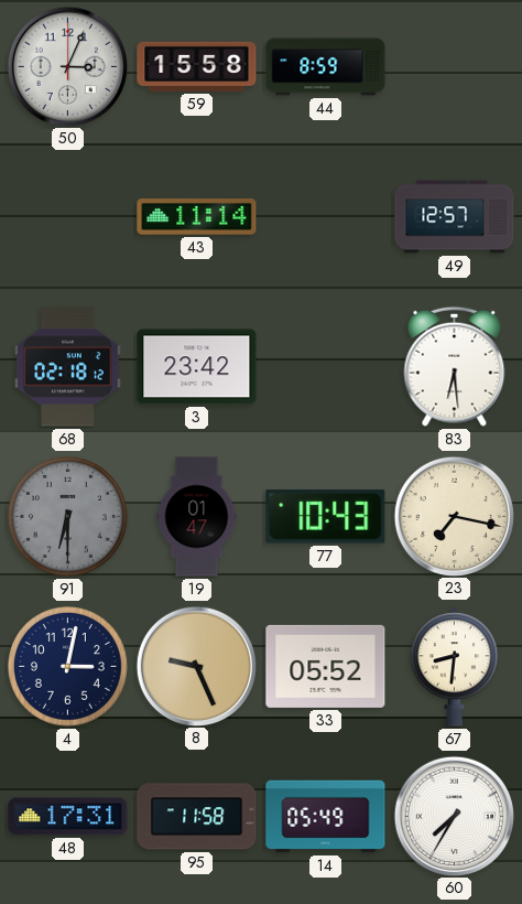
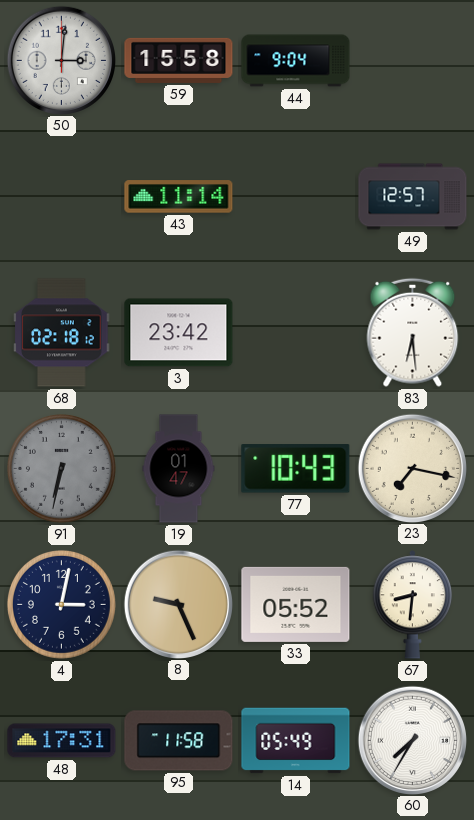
50: 3:04 -> 3:01 (61, 60)
44: 8:59 -> 9:04 (296, 61)
91: 6:30 -> 6:32 (61, 468)
